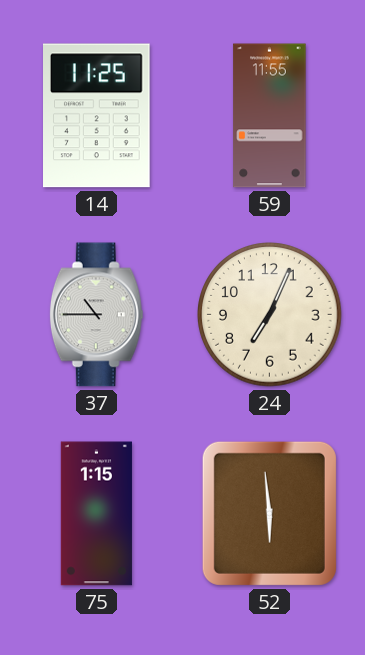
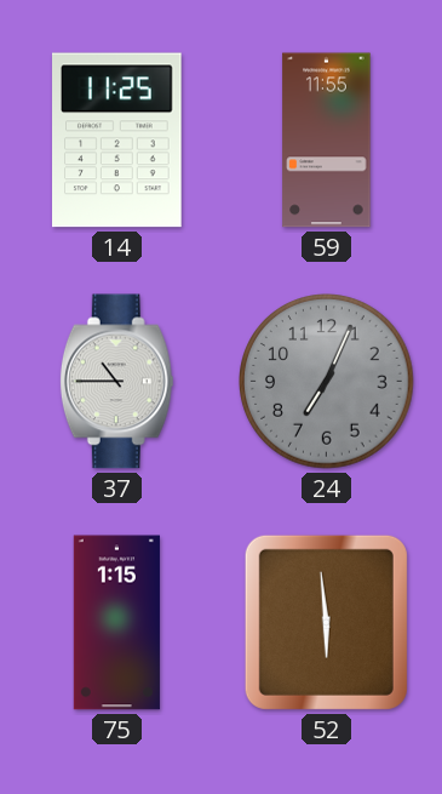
24 dial: cream -> grey (327, 382)
